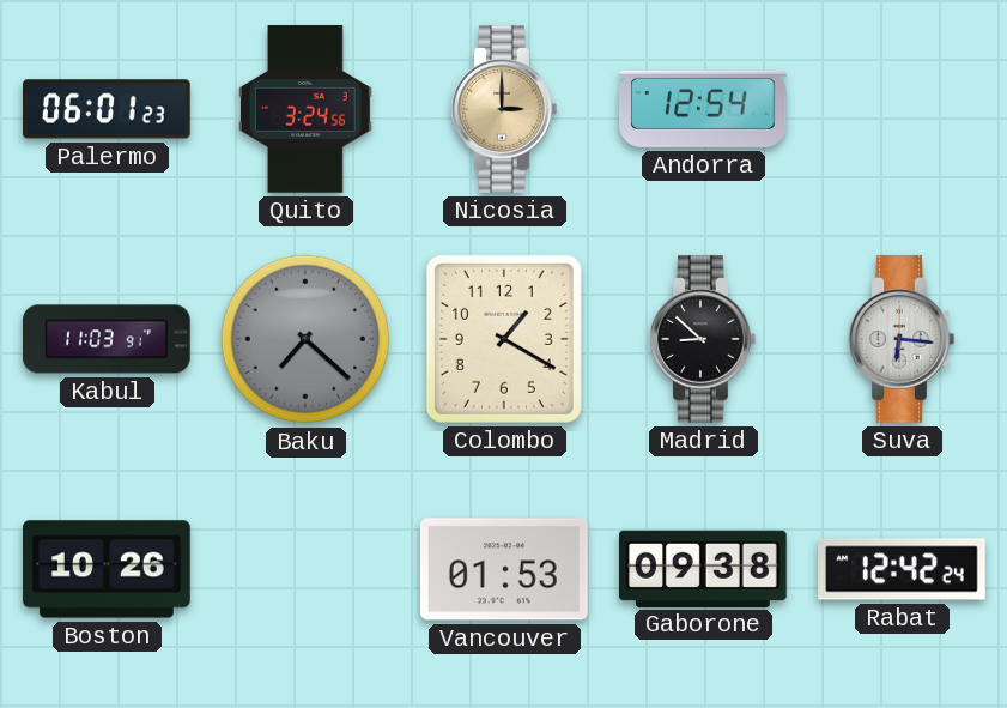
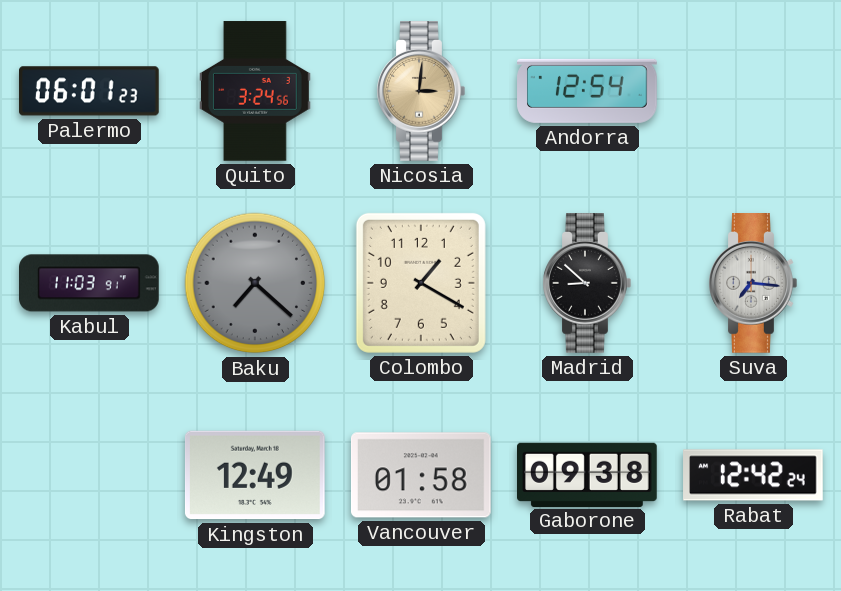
Nicosia: 3:00 -> 3:01 (421, 92)
Suva: 6:16 -> 7:16 (753, 284)
Boston: 10:26 -> none (107, 569)
Kingston: none -> 12:49 (255, 475)
Vancouver: 01:53 -> 01:58 (421, 475)
